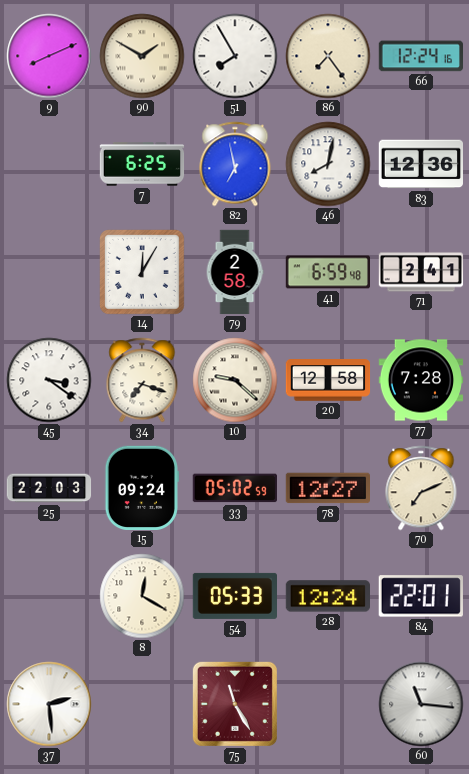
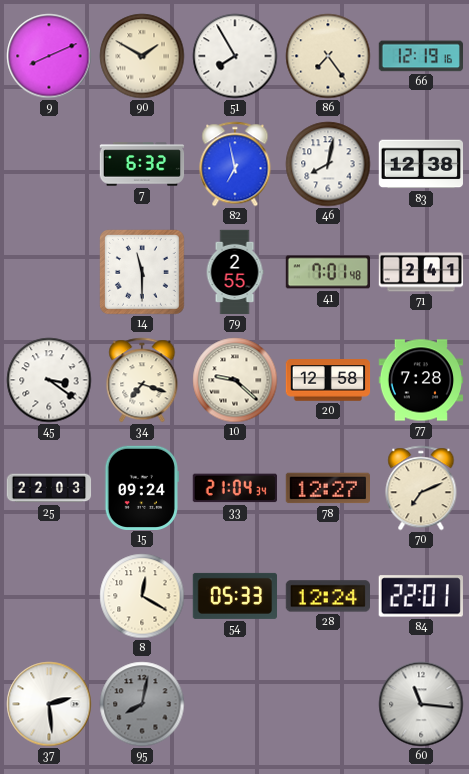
66: 12:24 -> 12:19 (420, 56)
7: 6:25 -> 6:32 (142, 164)
83: 12:36 -> 12:38 (420, 164)
14: 12:05 -> 11:30 (143, 273)
79: 2:58 -> 2:55 (235, 272)
41: 6:59 -> 7:01 (328, 272)
33: 05:02 -> 21:04 (235, 488)
95: none -> 8:02 (142, 704)
75: 11:25 -> none (235, 704)
